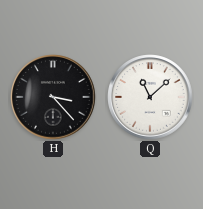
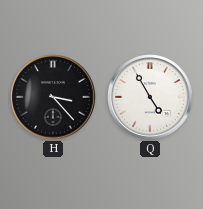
Q: 11:08 -> 4:55 (150, 97)
